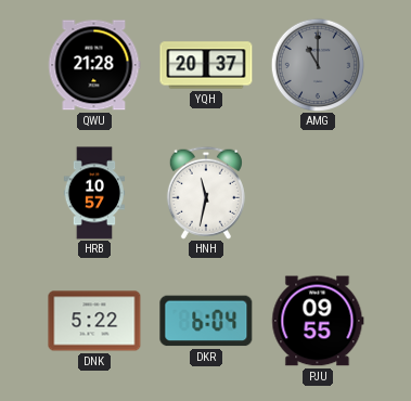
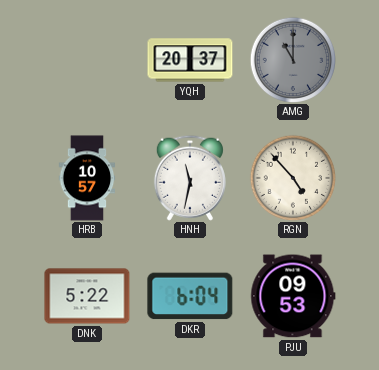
QWU: 21:28 -> none (94, 65)
RGN: none -> 4:53 (293, 178)
PJU: 09:55 -> 09:53 (293, 296)
